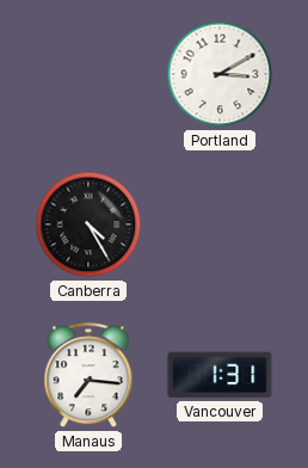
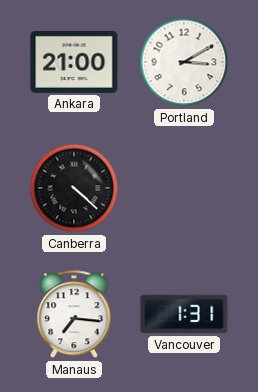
Ankara: none -> 21:00 (74, 62)
Canberra: 4:25 -> 4:22 (74, 188)
